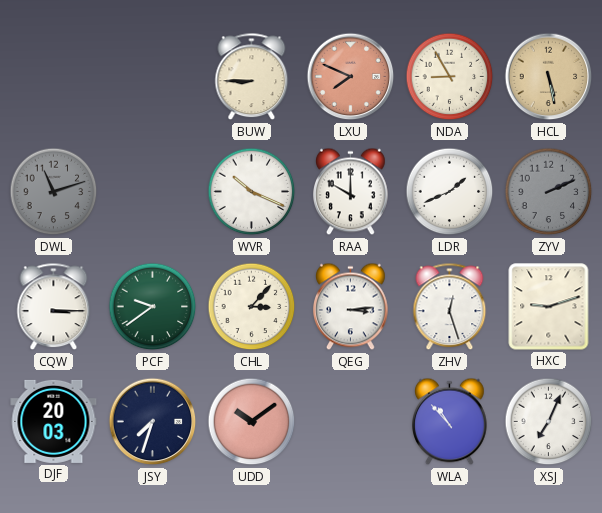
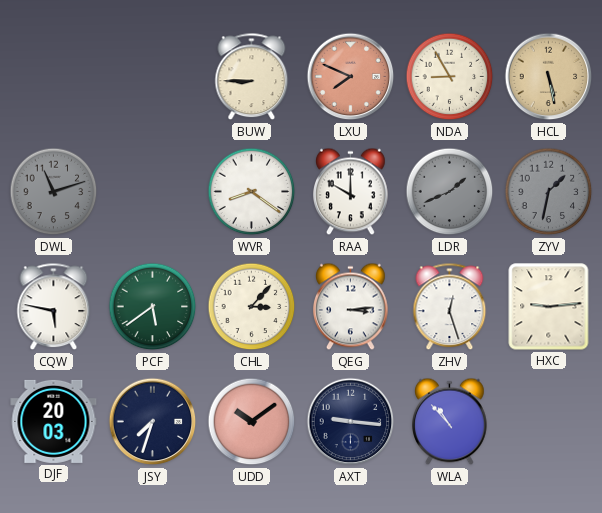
WVR: 10:19 -> 8:21 (252, 192)
LDR dial: white -> grey (450, 192)
ZYV: 2:11 -> 1:32 (549, 192)
CQW: 3:15 -> 5:47 (54, 307)
PCF: 9:39 -> 5:39 (153, 307)
HXC: 9:12 -> 9:14 (549, 307)
AXT: none -> 9:16 (351, 422)
XSJ: 7:04 -> none (549, 422)
